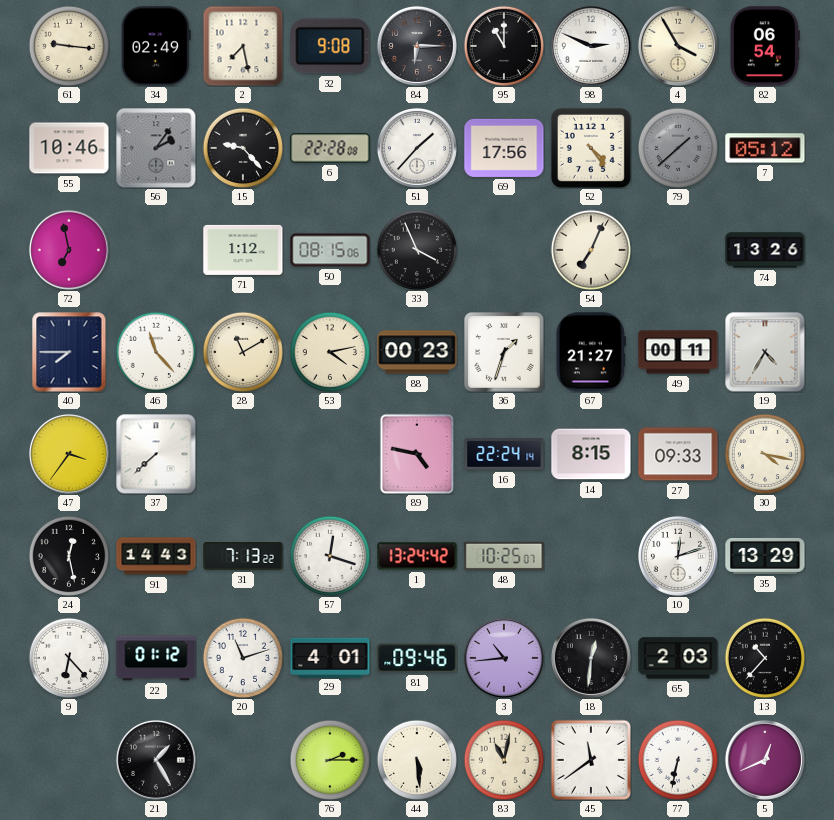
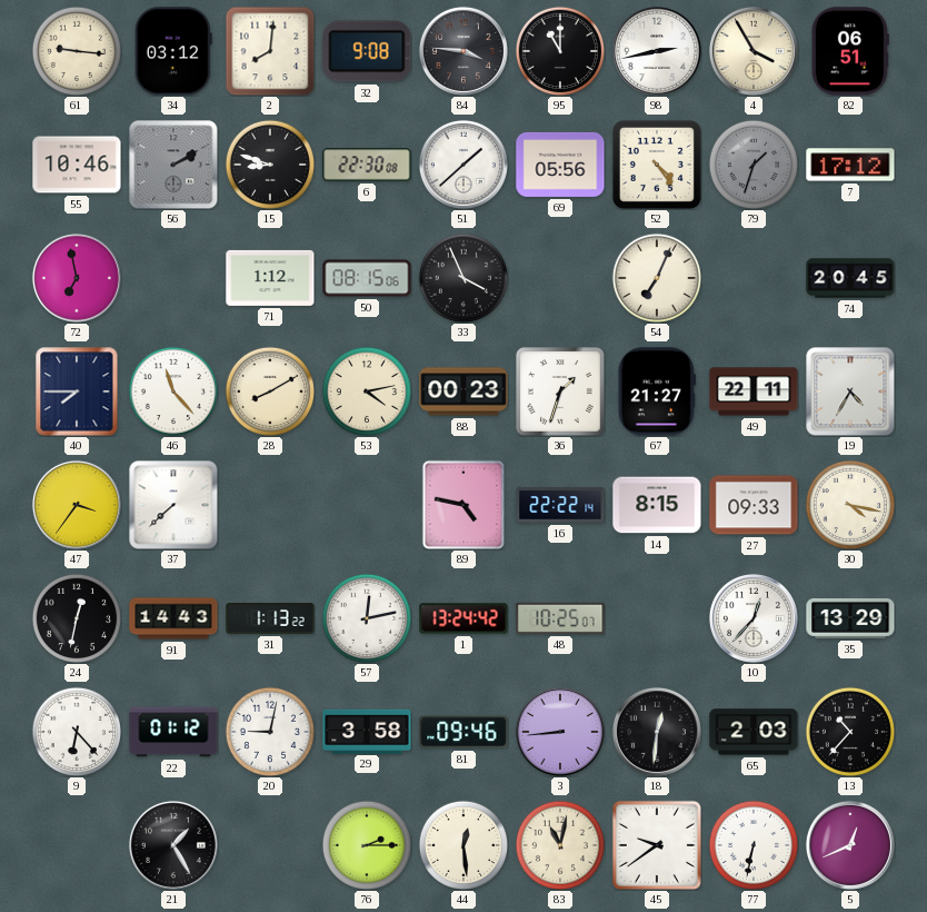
34: 02:49 -> 03:12 (173, 51)
2: 7:28 -> 8:01 (270, 51)
84: 6:15 -> 3:46 (463, 51)
98: 2:49 -> 2:43 (657, 51)
82: 06:54 -> 06:51 (850, 51)
56: 2:06 -> 2:10 (173, 165)
15: 9:23 -> 8:48 (269, 163)
6: 22:28 -> 22:30 (367, 165)
51: 1:37 -> 1:38 (463, 165)
69: 17:56 -> 05:56 (560, 165)
79: 1:38 -> 1:33 (752, 163)
7: 05:12 -> 17:12 (850, 165)
74: 13:26 -> 20:45 (850, 278)
28: 11:10 -> 8:10 (269, 390)
49: 00:11 -> 22:11 (754, 391)
16: 22:24 -> 22:22 (560, 505)
24: 12:28 -> 12:32 (76, 617)
31: 7:13 -> 1:13 (270, 618)
57: 12:18 -> 12:13 (366, 617)
10: 12:12 -> 12:37 (754, 618)
20: 11:12 -> 9:02 (269, 731)
29: 4:01 -> 3:58 (367, 731)
3: 10:44 -> 8:44 (560, 732)
44: 5:29 -> 12:29 (462, 844)
45: 11:39 -> 9:39 (657, 845)
